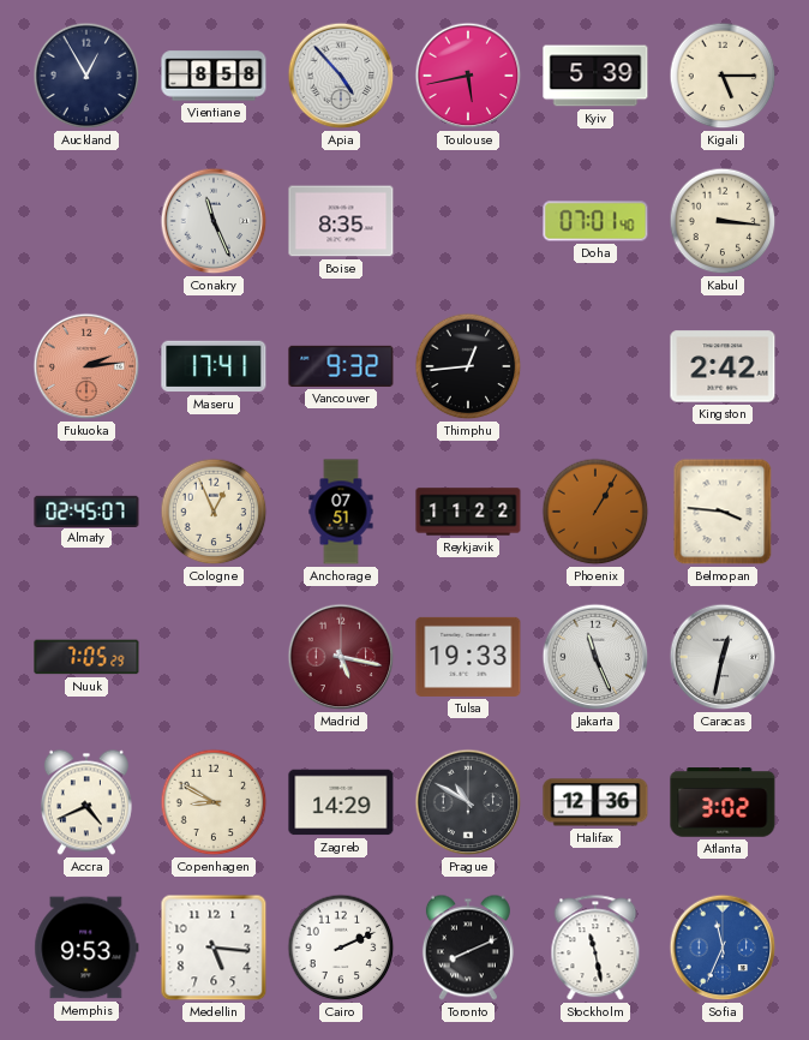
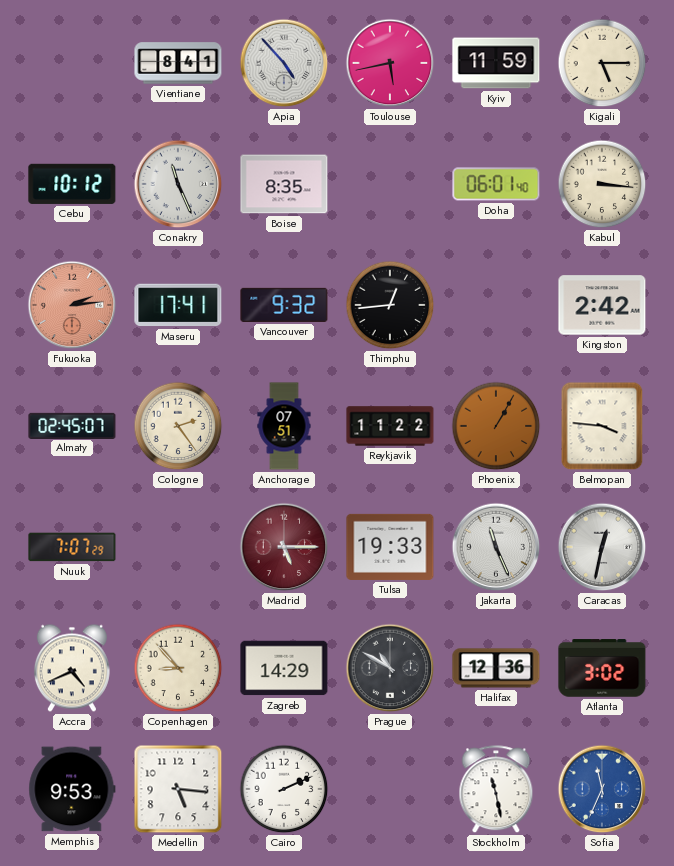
Auckland: 12:55 -> none (86, 76)
Vientiane: 8:58 -> 8:41 (178, 63)
Kyiv: 5:39 -> 11:59 (496, 63)
Cebu: none -> 10:12 (72, 184)
Doha: 07:01 -> 06:01 (496, 184)
Cologne: 12:56 -> 2:24 (178, 426)
Nuuk: 7:05 -> 7:07 (72, 547)
Madrid: 5:17 -> 5:15 (284, 547)
Copenhagen: 8:50 -> 8:53 (178, 668)
Toronto: 8:11 -> none (468, 948)
